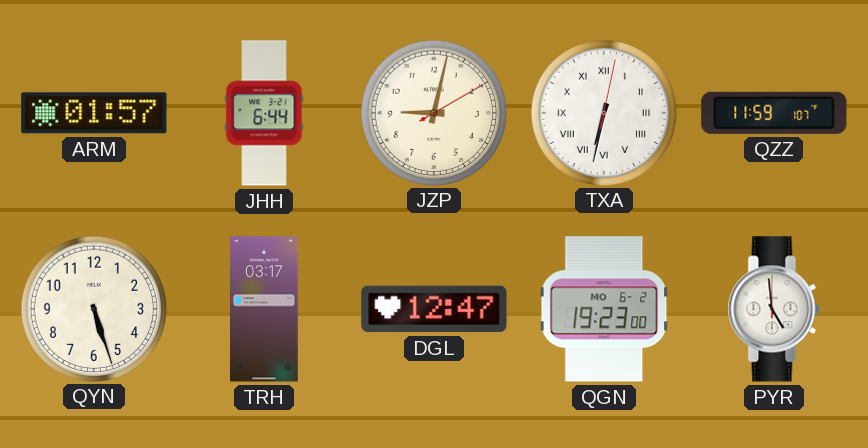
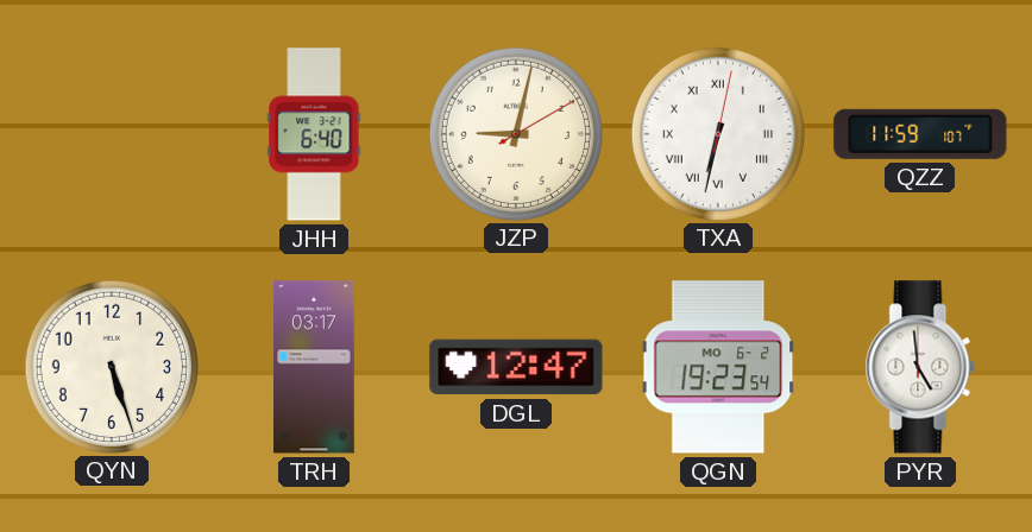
ARM: 01:57 -> none (94, 113)
JHH: 6:44 -> 6:40 (314, 134)
QGN: 19:23:00 -> 19:23:54 (718, 367)
